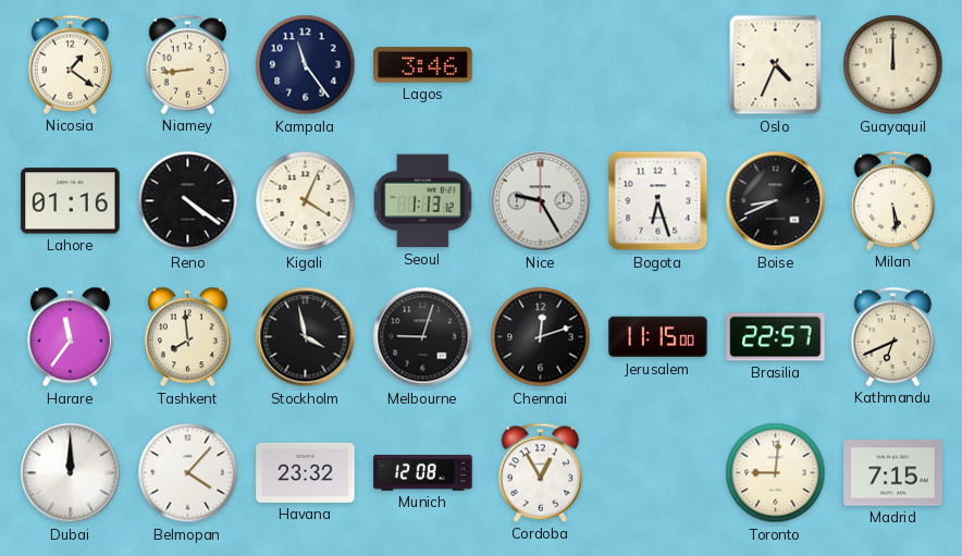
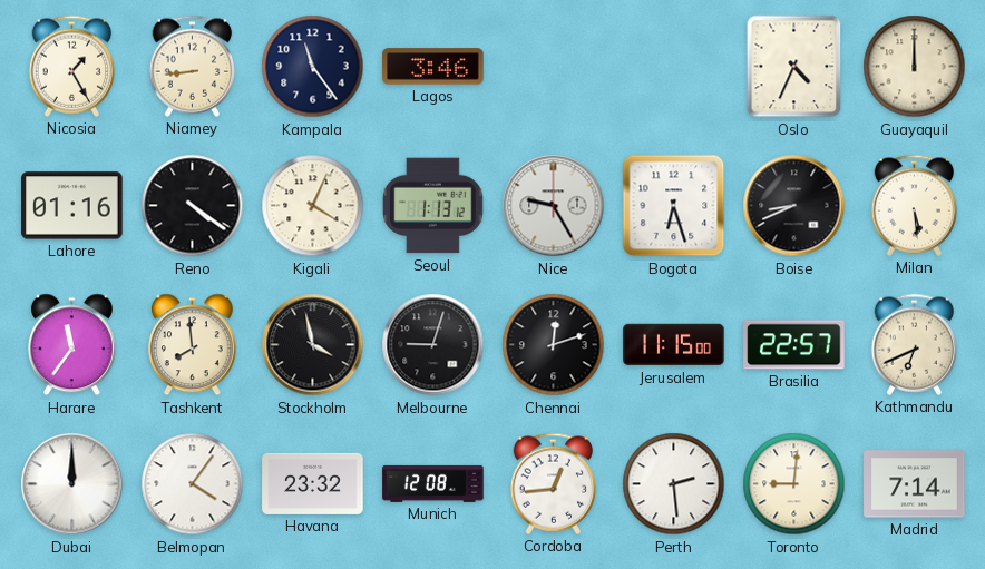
Nicosia: 1:21 -> 1:25 (72, 66)
Belmopan: 4:07 -> 4:06 (193, 484)
Cordoba: 12:55 -> 12:44 (554, 483)
Perth: none -> 2:29 (674, 484)
Madrid: 7:15 -> 7:14 (915, 484)
